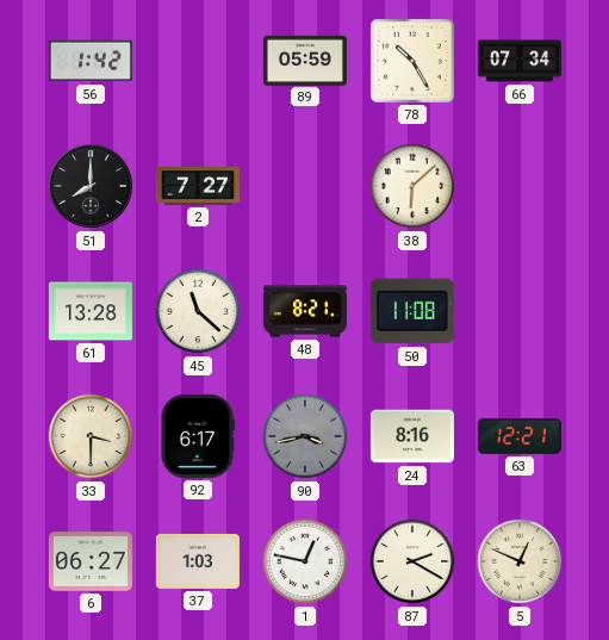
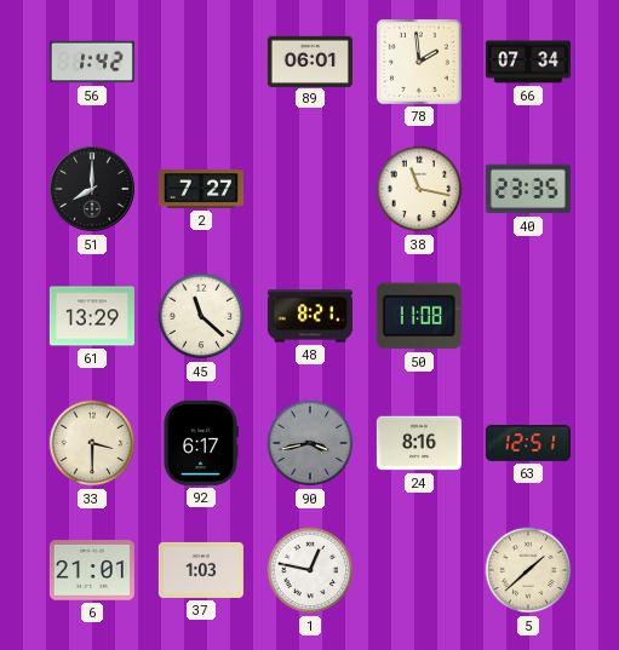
89: 05:59 -> 06:01 (310, 61)
78: 10:25 -> 1:59 (419, 62)
38: 6:08 -> 11:17 (419, 189)
40: none -> 23:35 (528, 189)
61: 13:28 -> 13:29 (92, 316)
63: 12:21 -> 12:51 (528, 443)
6: 06:27 -> 21:01 (92, 570)
87: 2:20 -> none (412, 561)
5: 12:49 -> 1:38 (528, 570)
